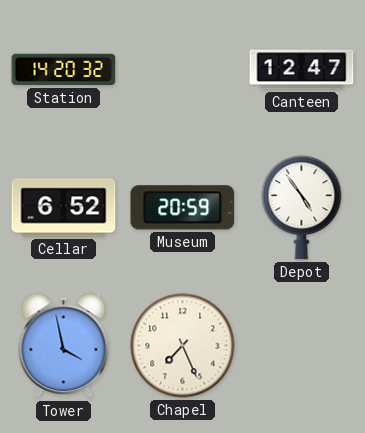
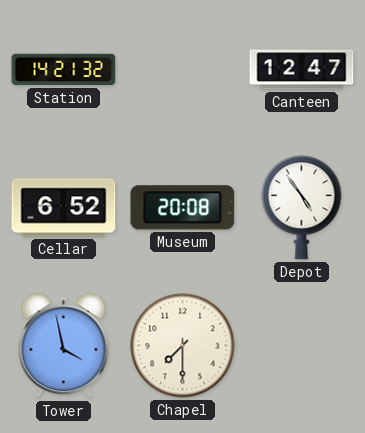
Station: 14:20 -> 14:21 (64, 70)
Museum: 20:59 -> 20:08 (183, 208)
Chapel: 7:26 -> 7:30 (183, 346)
